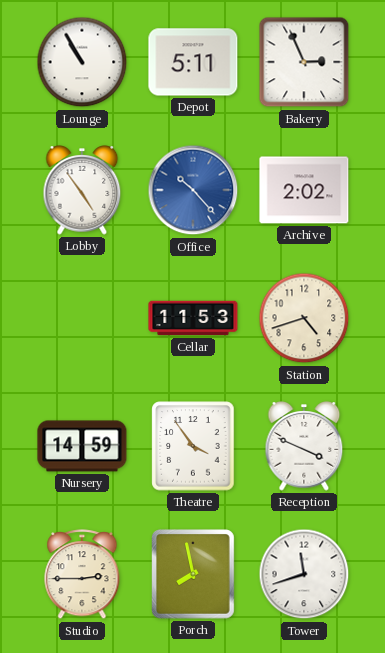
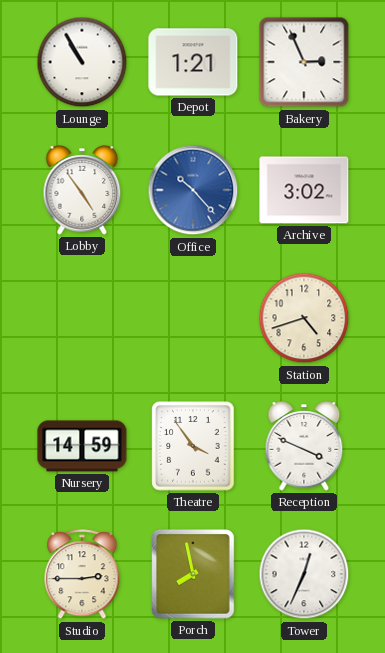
Depot: 5:11 -> 1:21 (193, 62)
Archive: 2:02 -> 3:02 (304, 190)
Cellar: 11:53 -> none (193, 318)
Tower: 11:42 -> 12:34 (304, 574)
